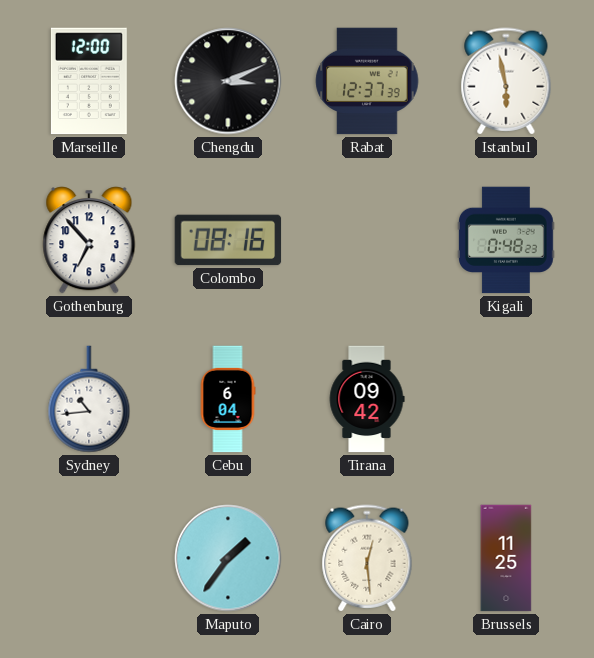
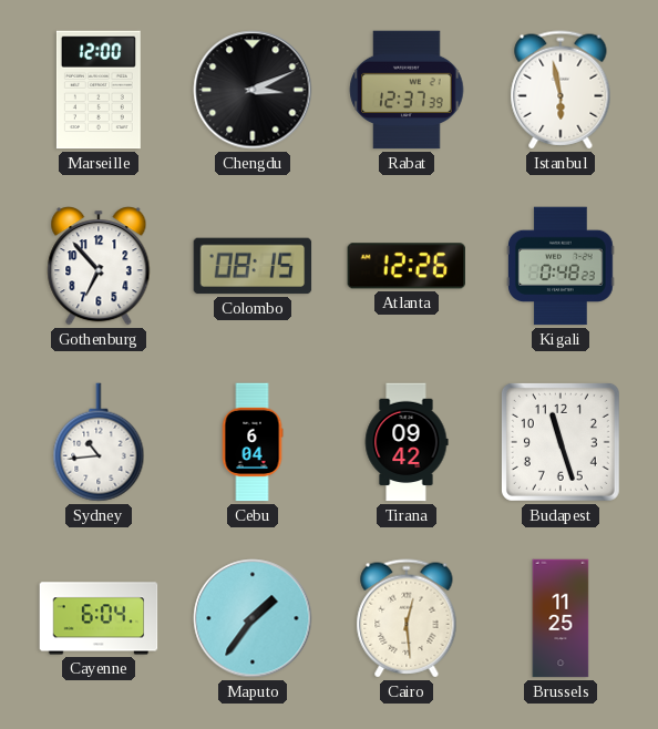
Colombo: 08:16 -> 08:15 (253, 266)
Atlanta: none -> 12:26 (405, 266)
Budapest: none -> 11:27 (561, 442)
Cayenne: none -> 6:04 (99, 618)
